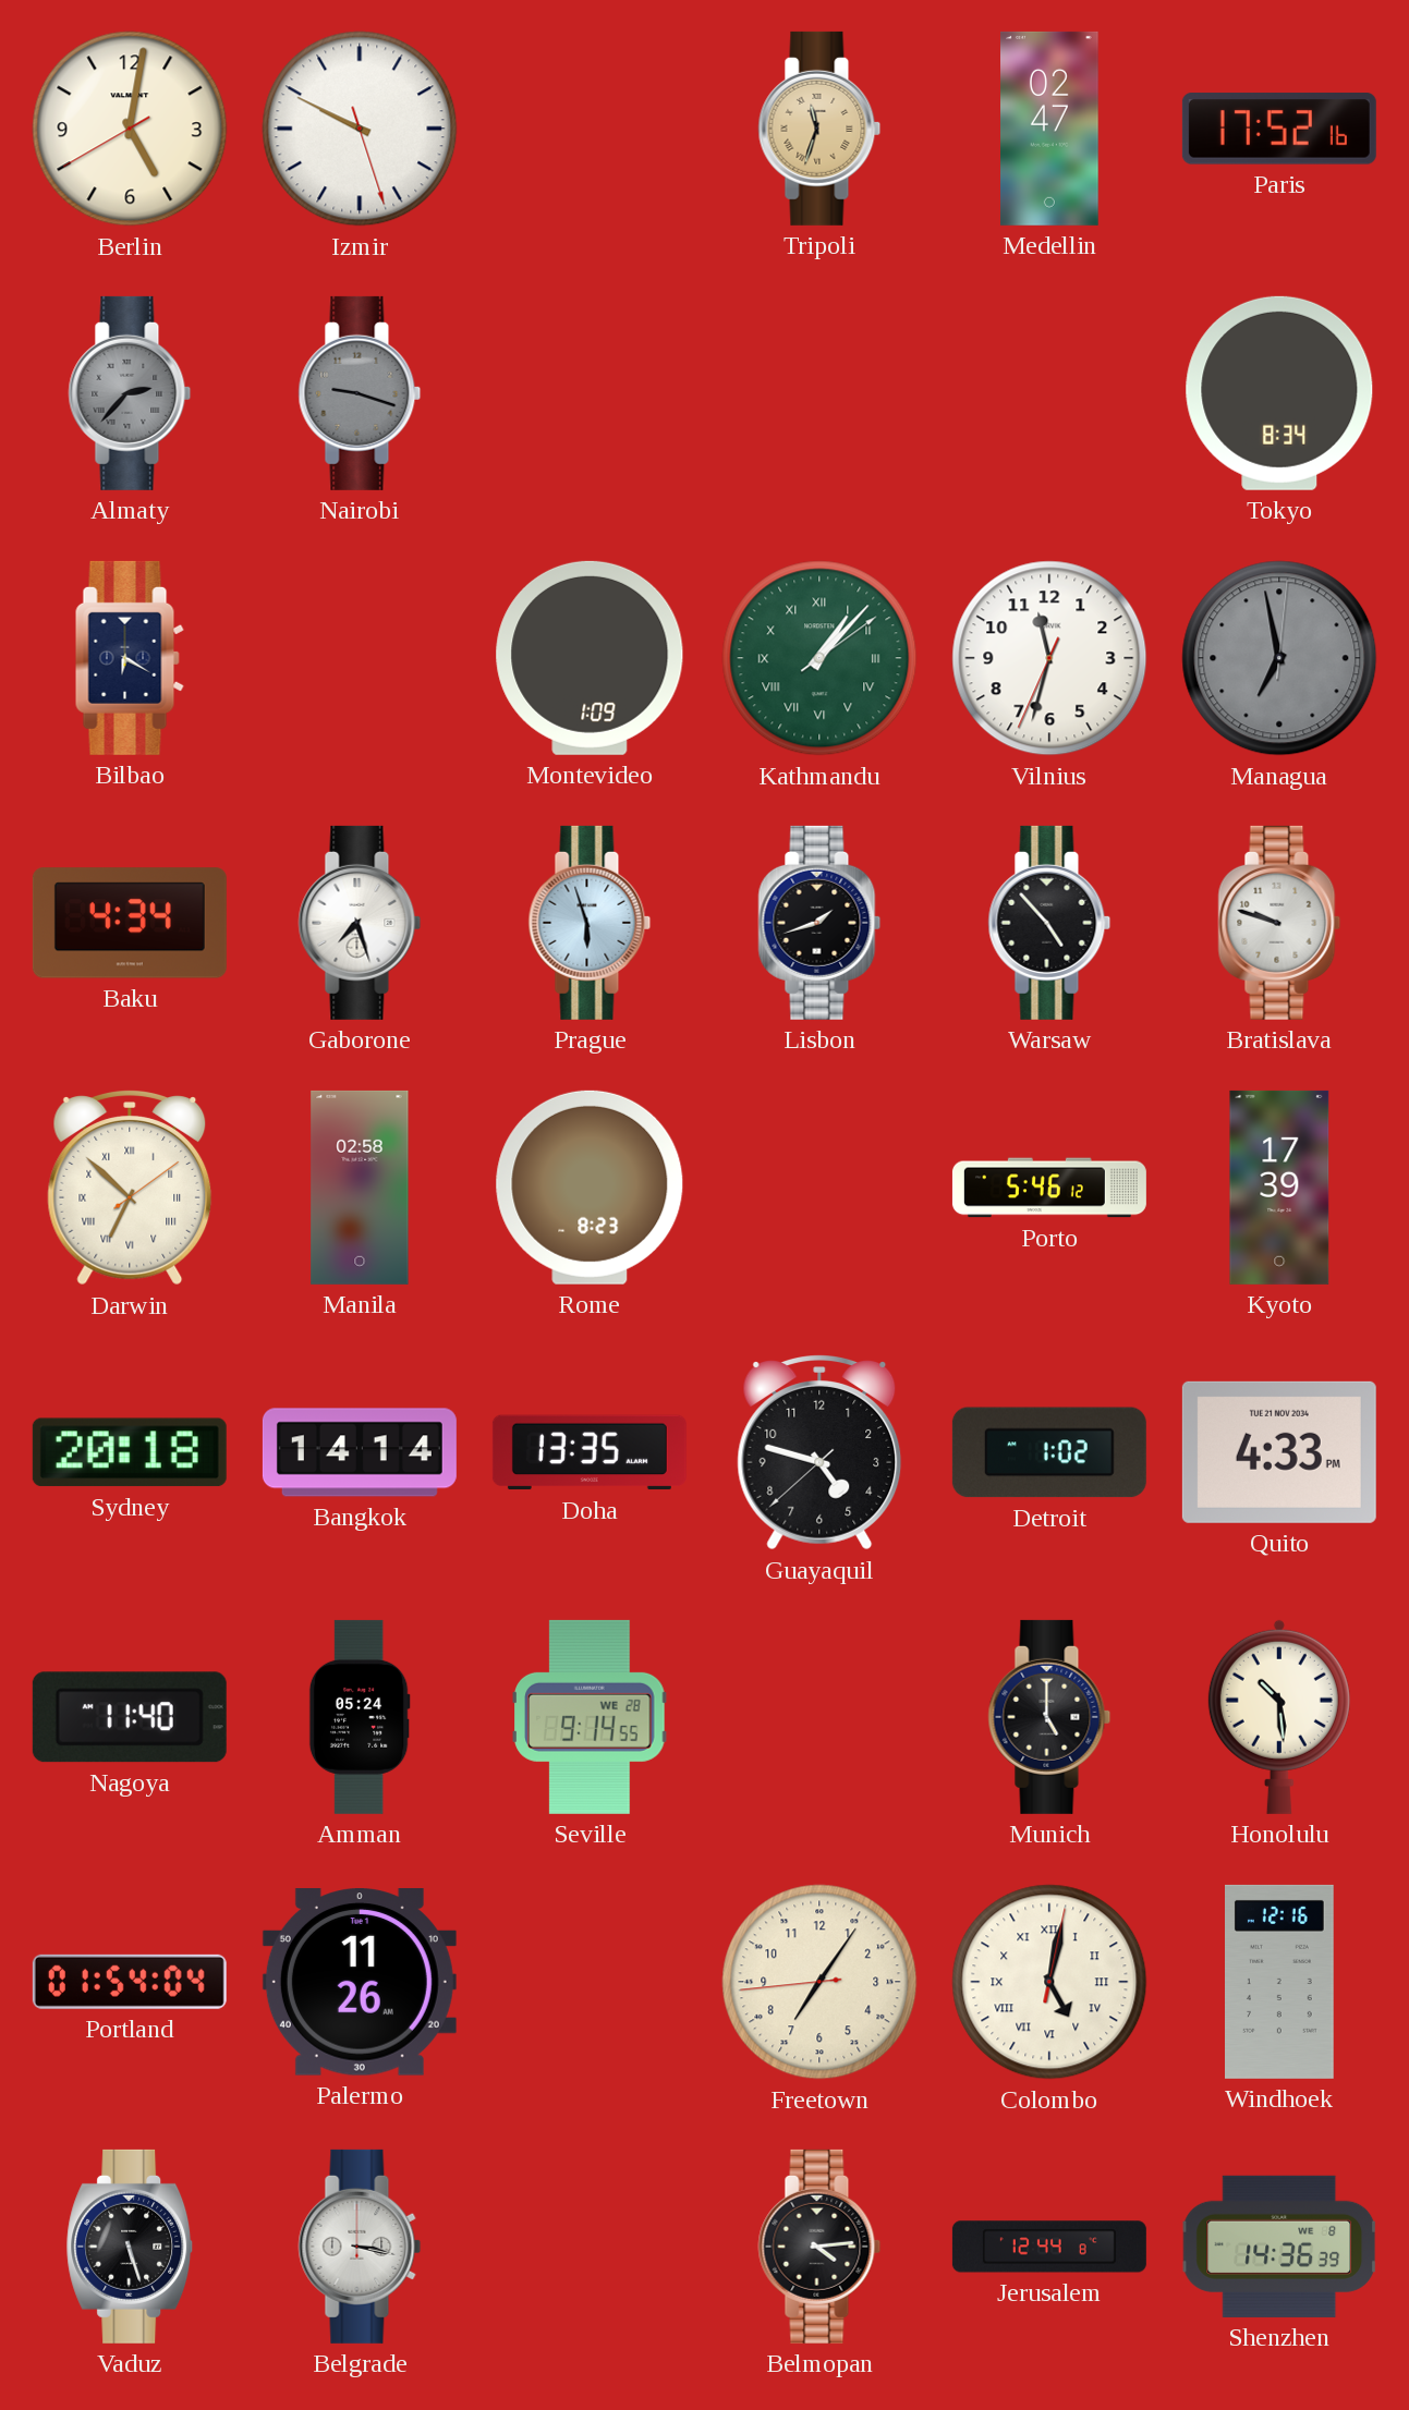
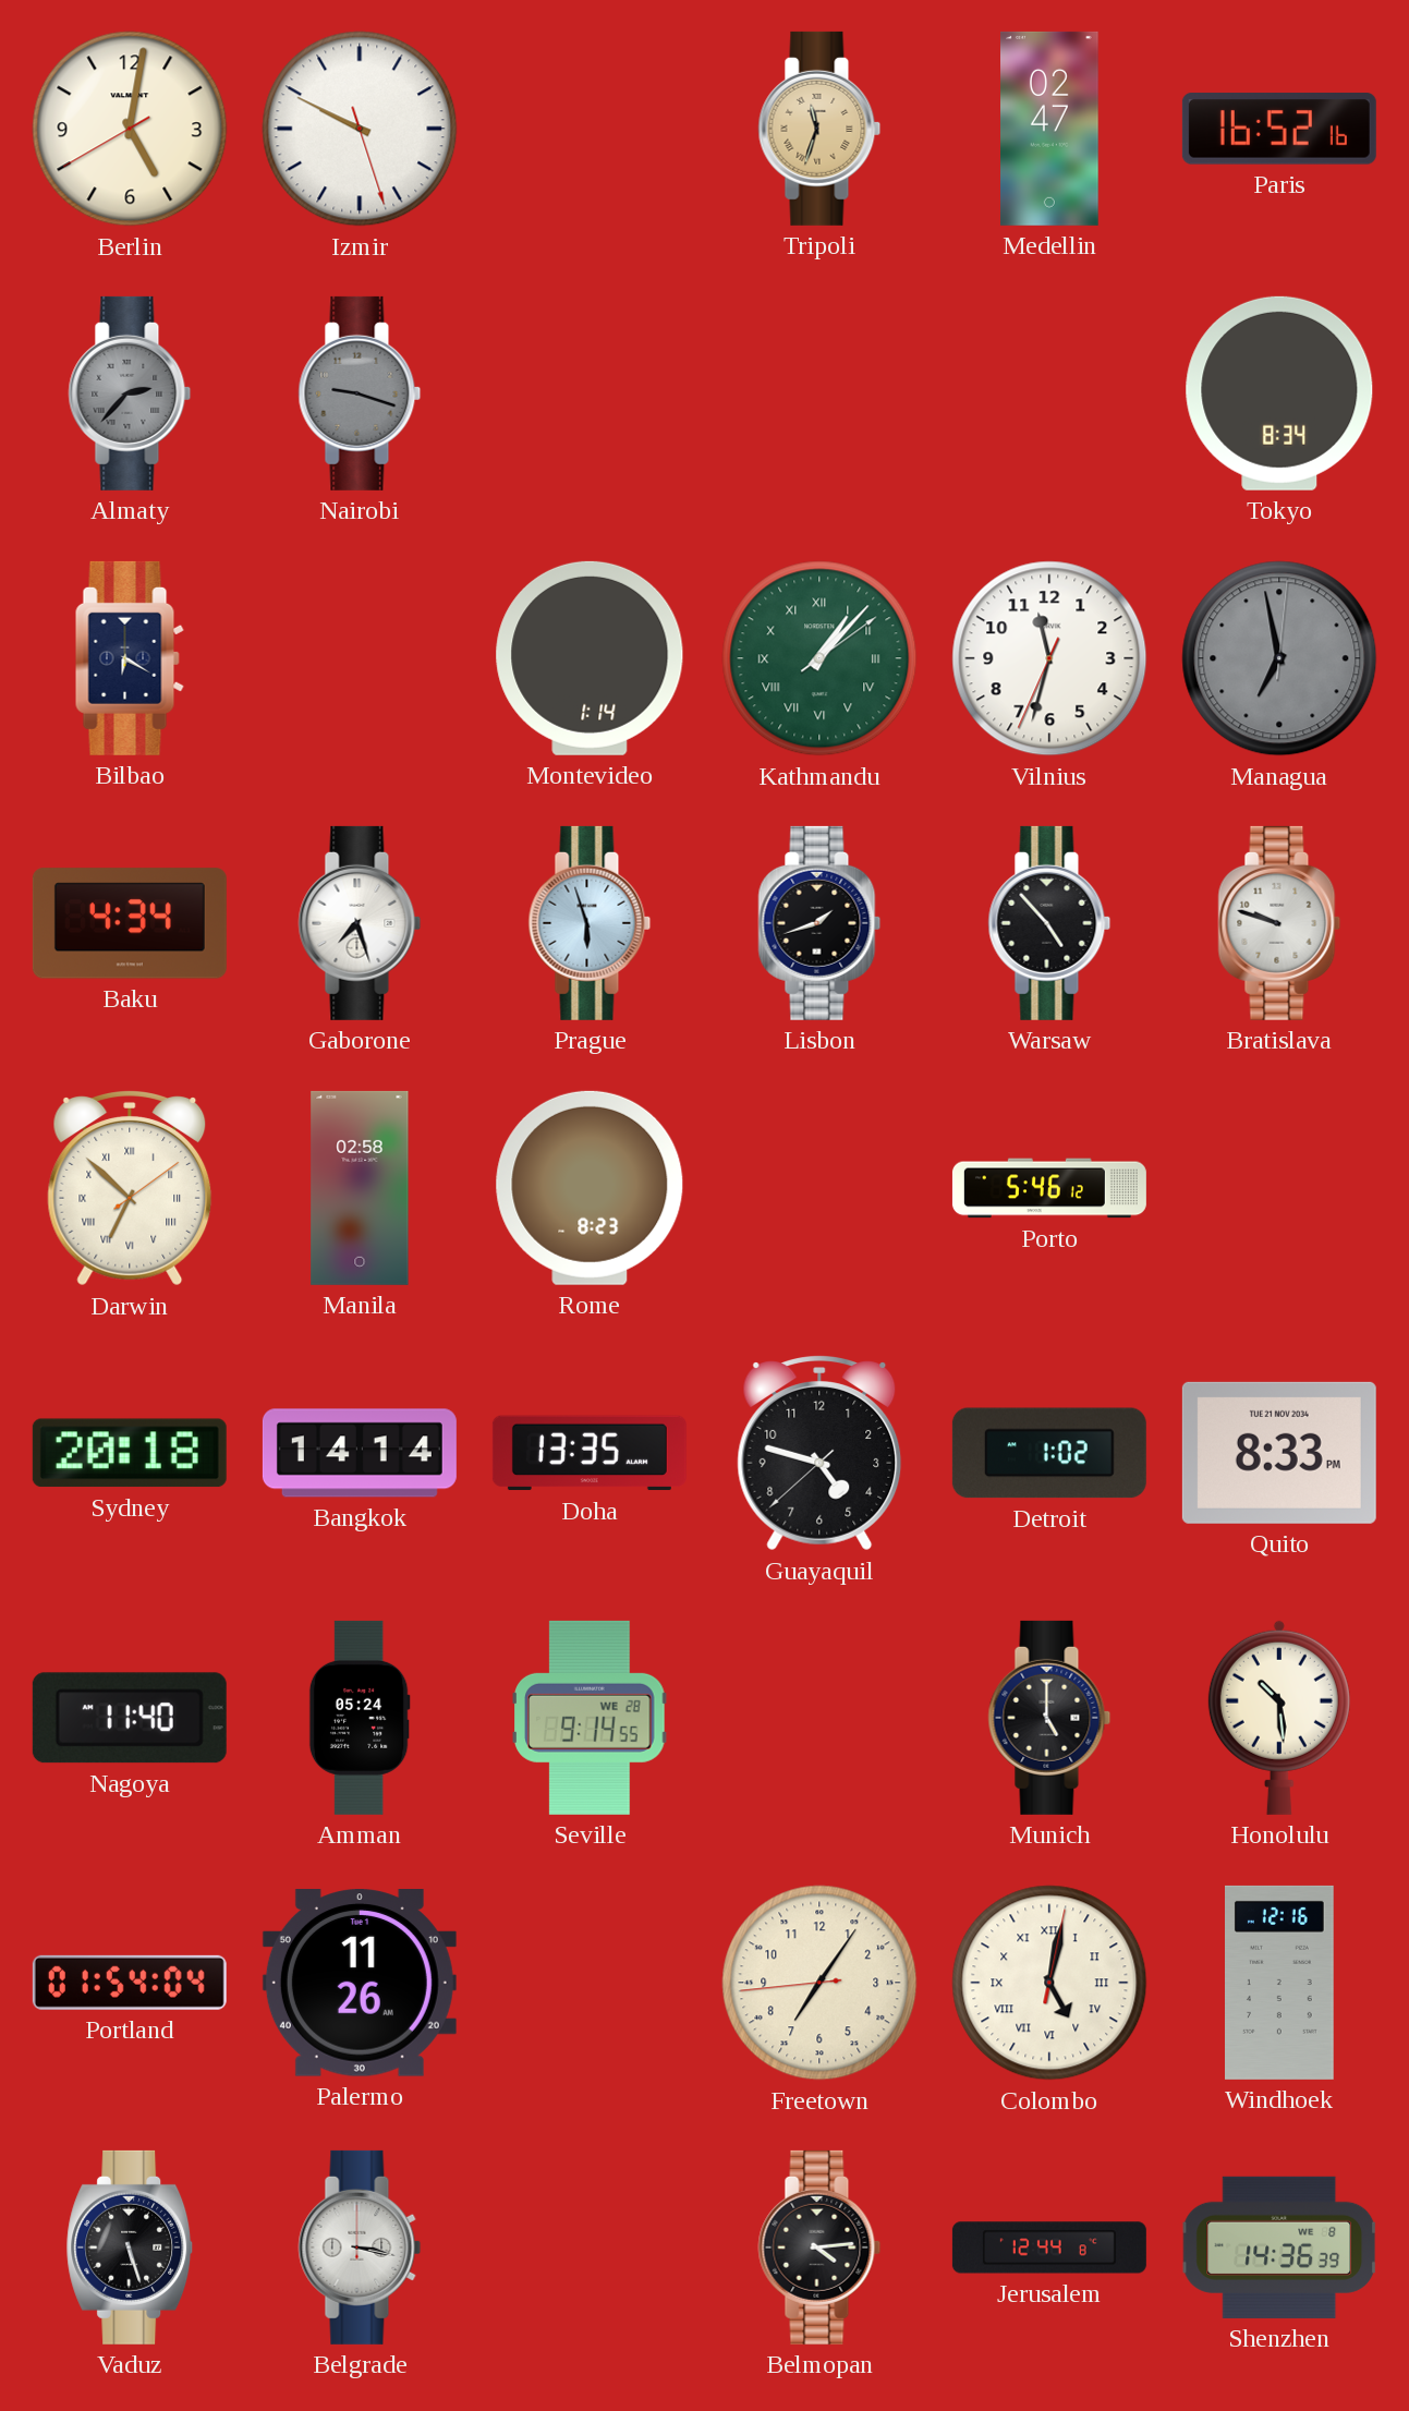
Paris: 17:52 -> 16:52 (1279, 129)
Montevideo: 1:09 -> 1:14 (590, 658)
Kyoto: 17:39 -> none (1279, 1188)
Quito: 4:33 -> 8:33 (1279, 1453)
